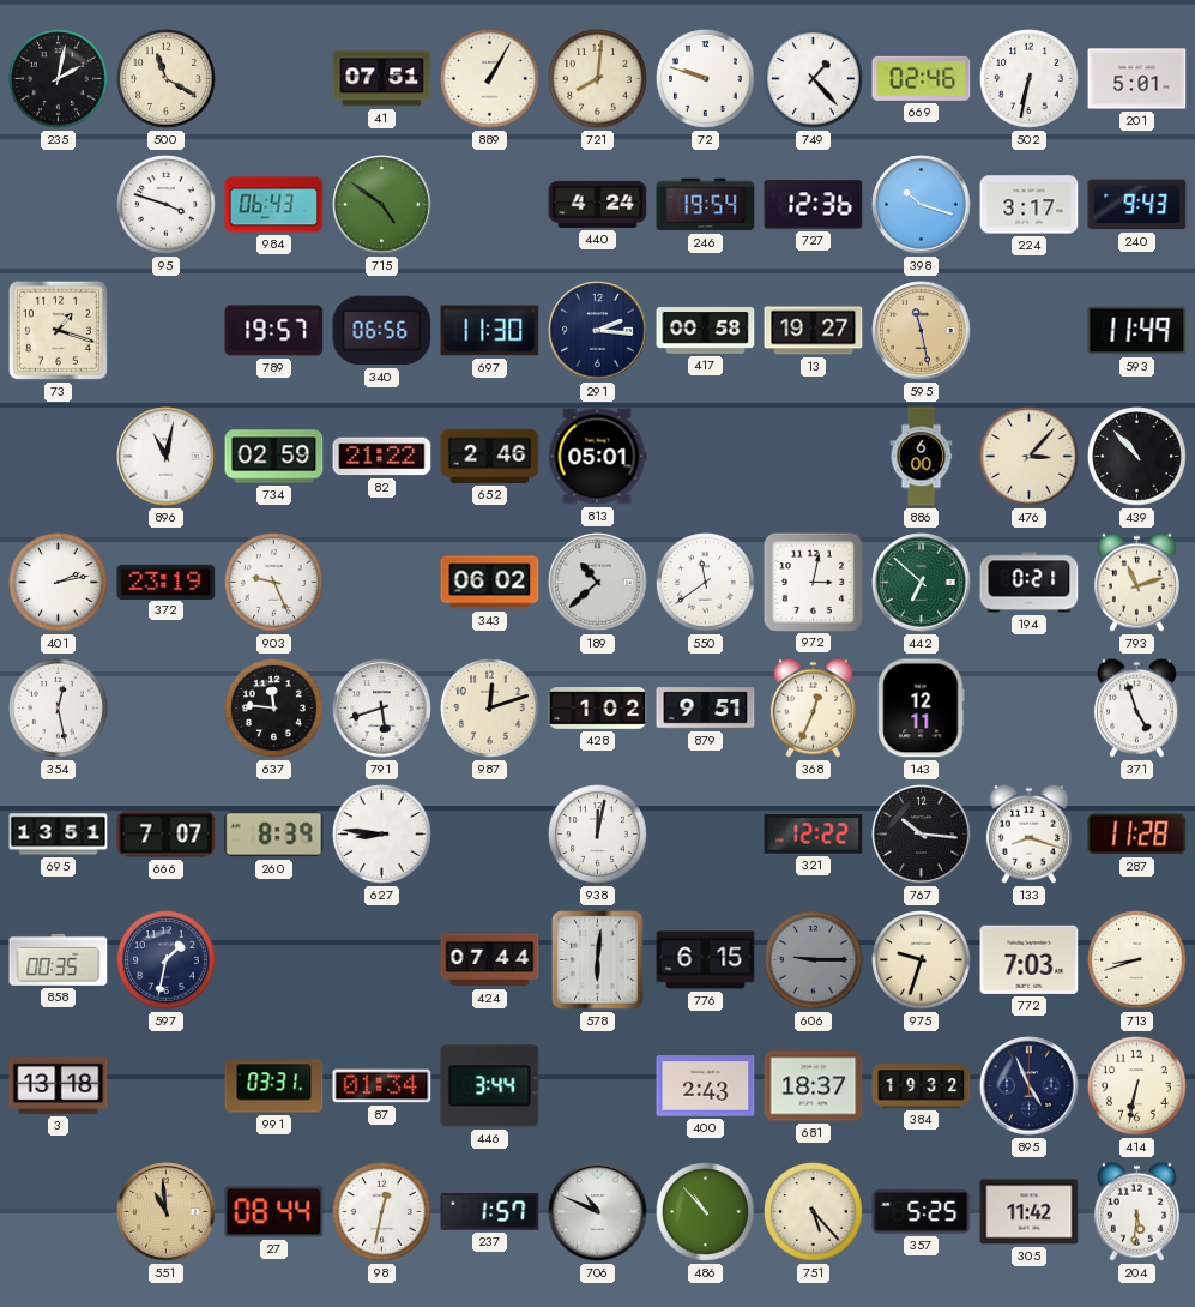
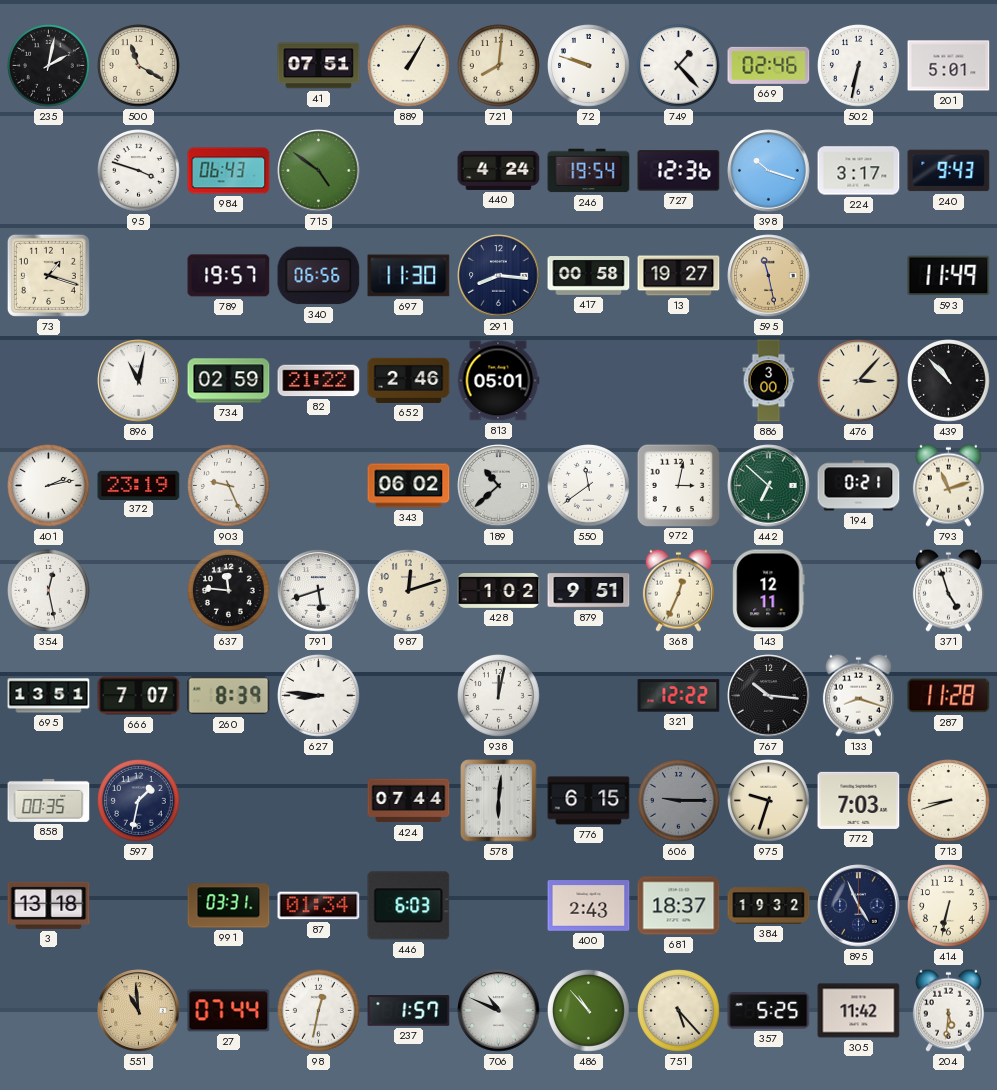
291: 2:16 -> 8:16 (499, 276)
886: 6:00 -> 3:00 (769, 381)
446: 3:44 -> 6:03 (409, 906)
27: 08:44 -> 07:44 (229, 1011)
